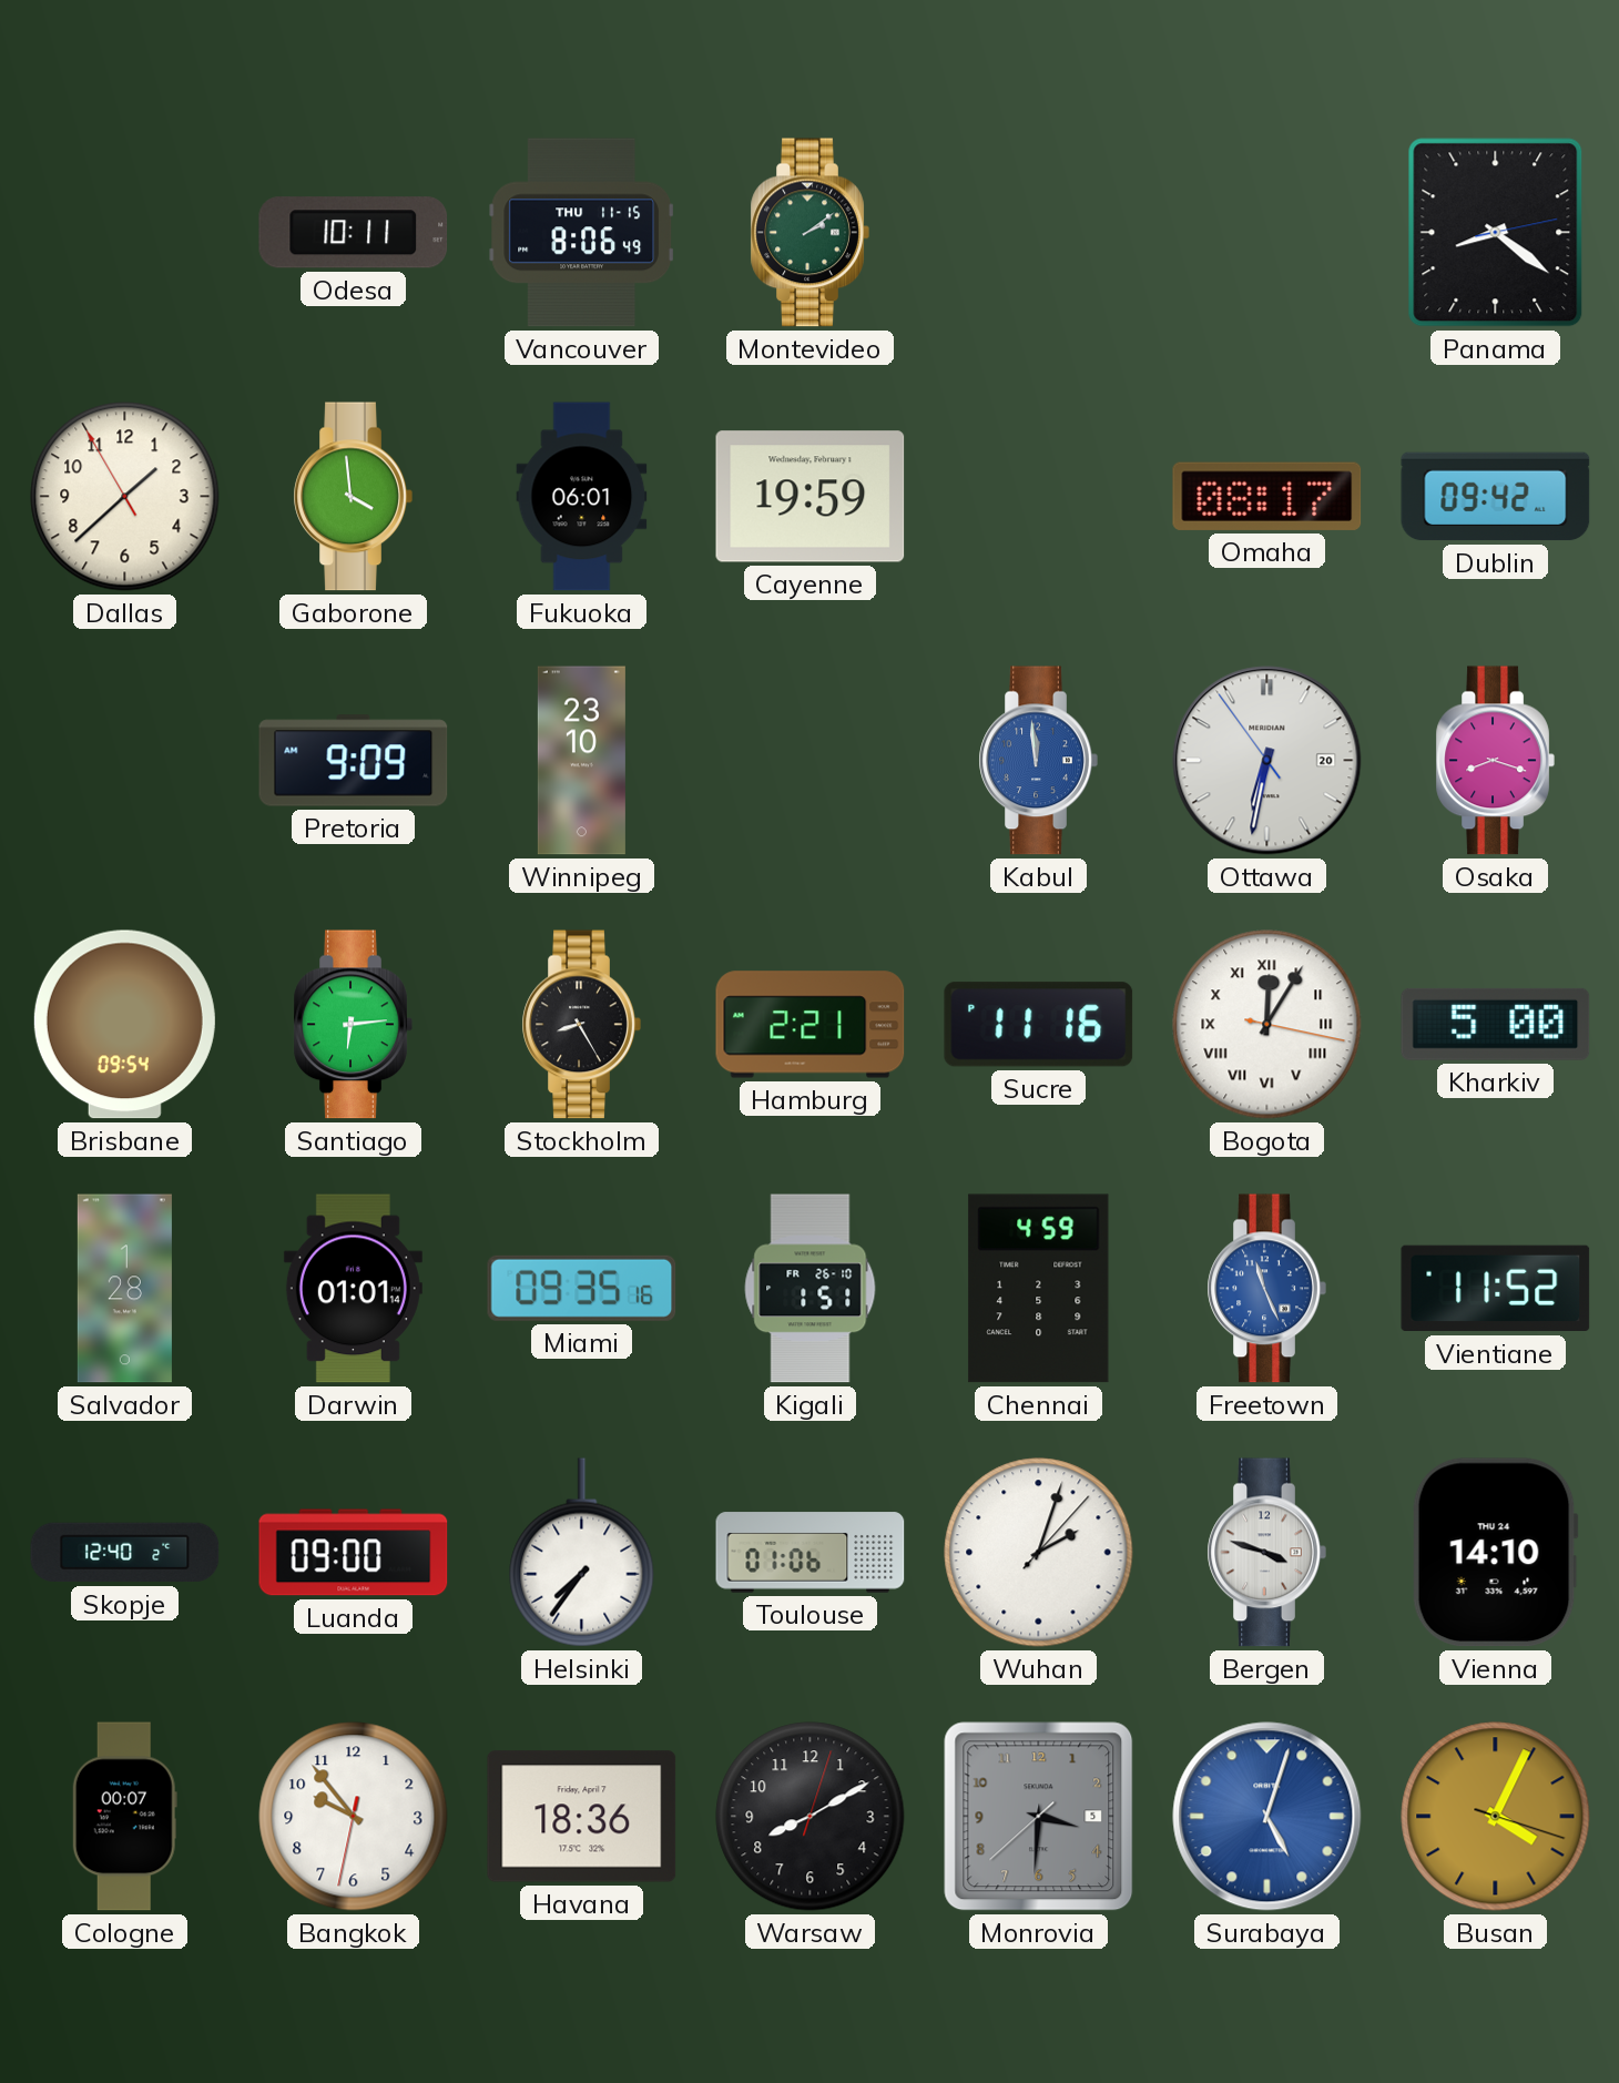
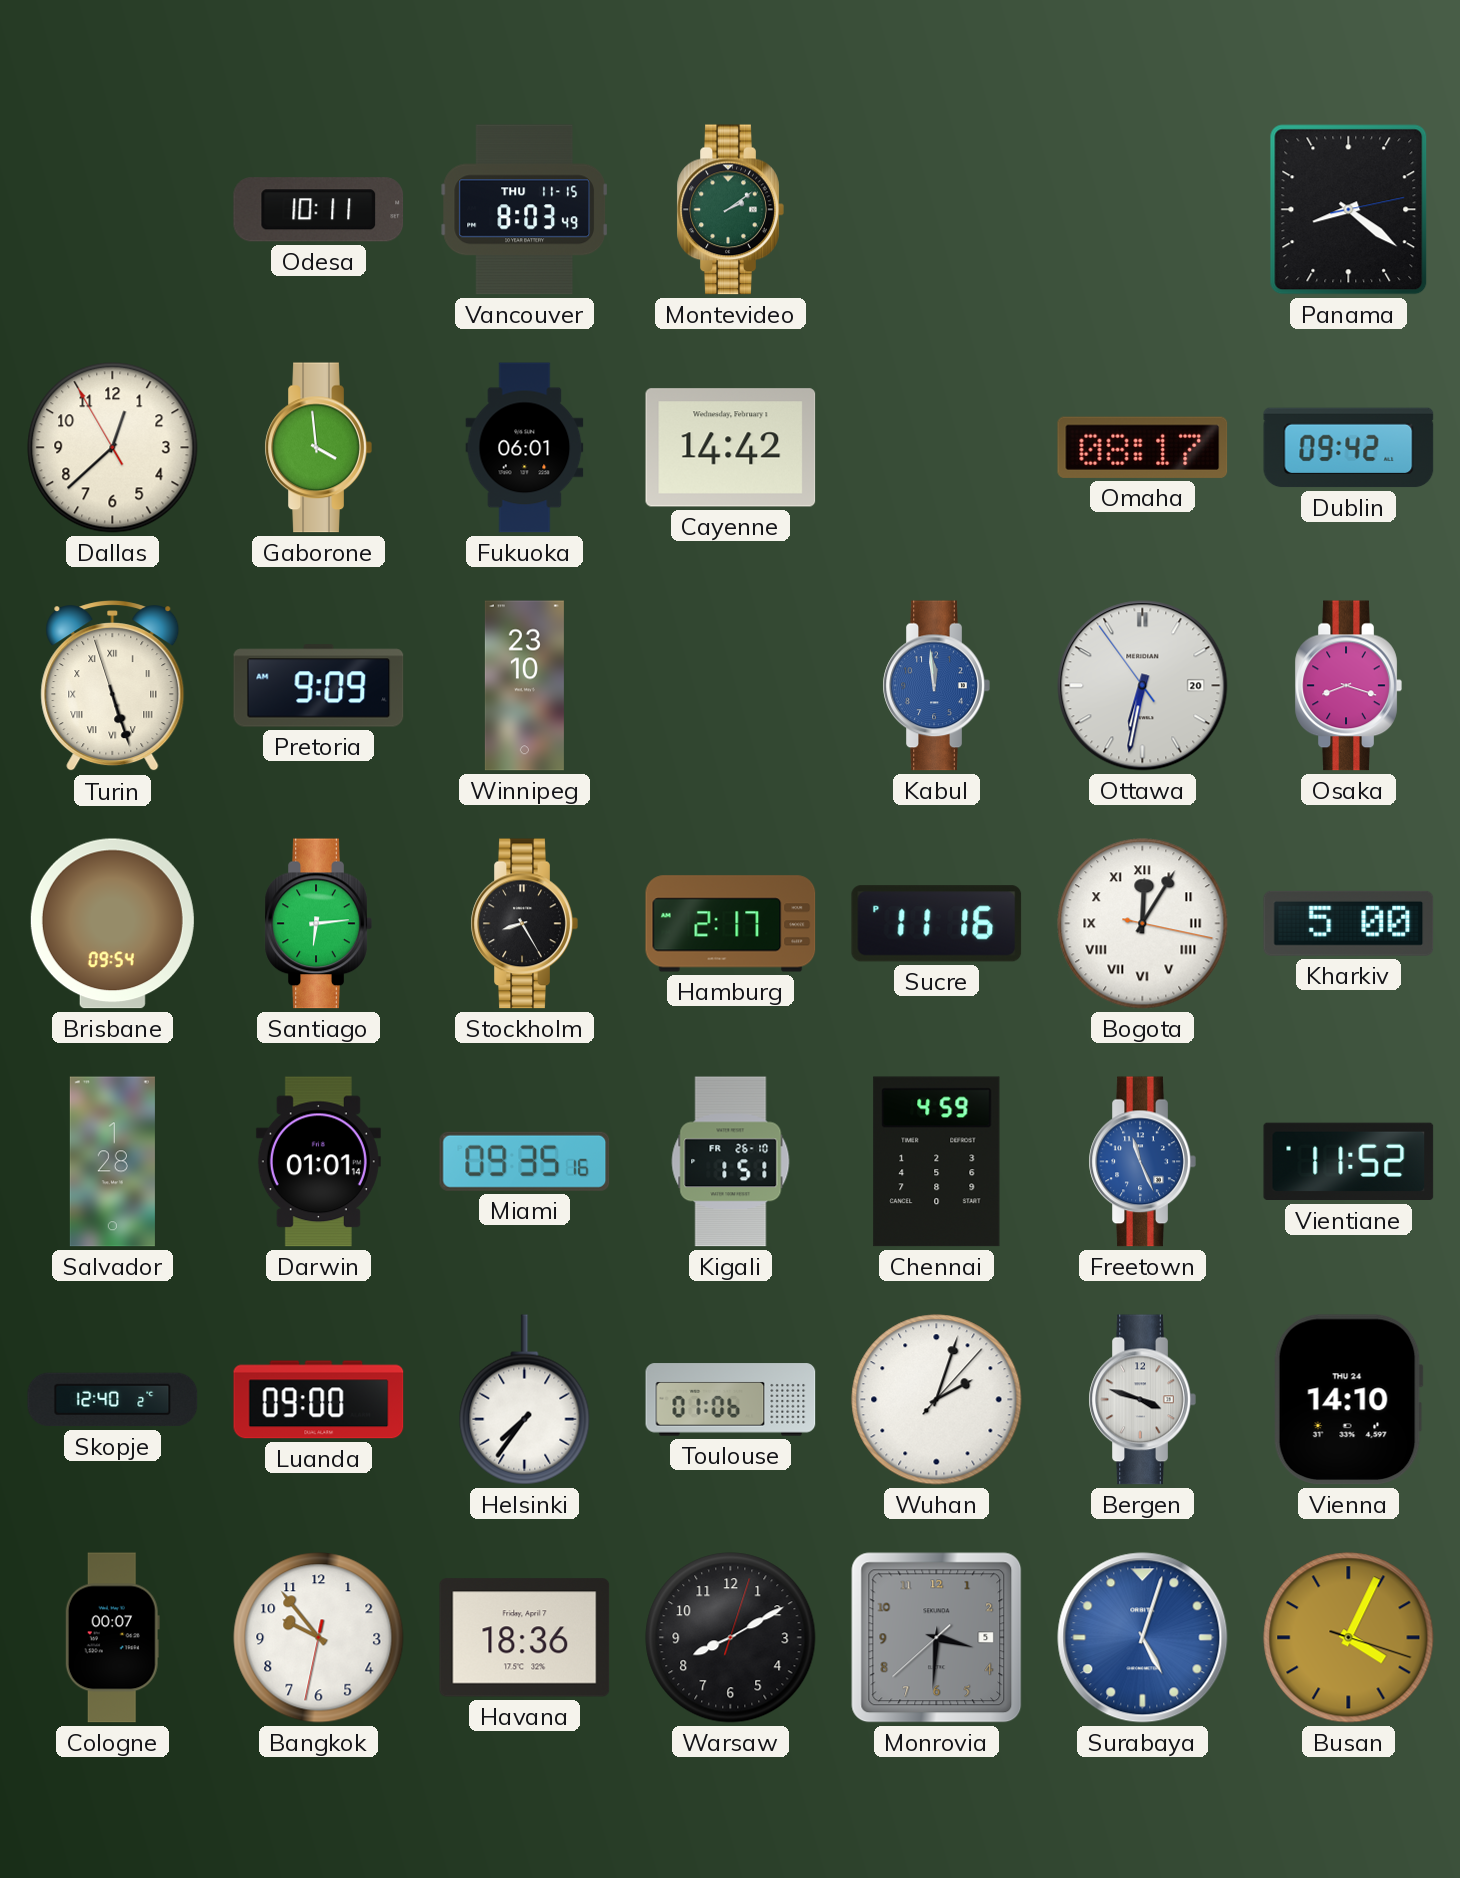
Vancouver: 8:06 -> 8:03 (524, 210)
Dallas: 1:37 -> 12:37 (113, 448)
Cayenne: 19:59 -> 14:42 (731, 448)
Turin: none -> 5:26 (113, 686)
Hamburg: 2:21 -> 2:17 (731, 924)
